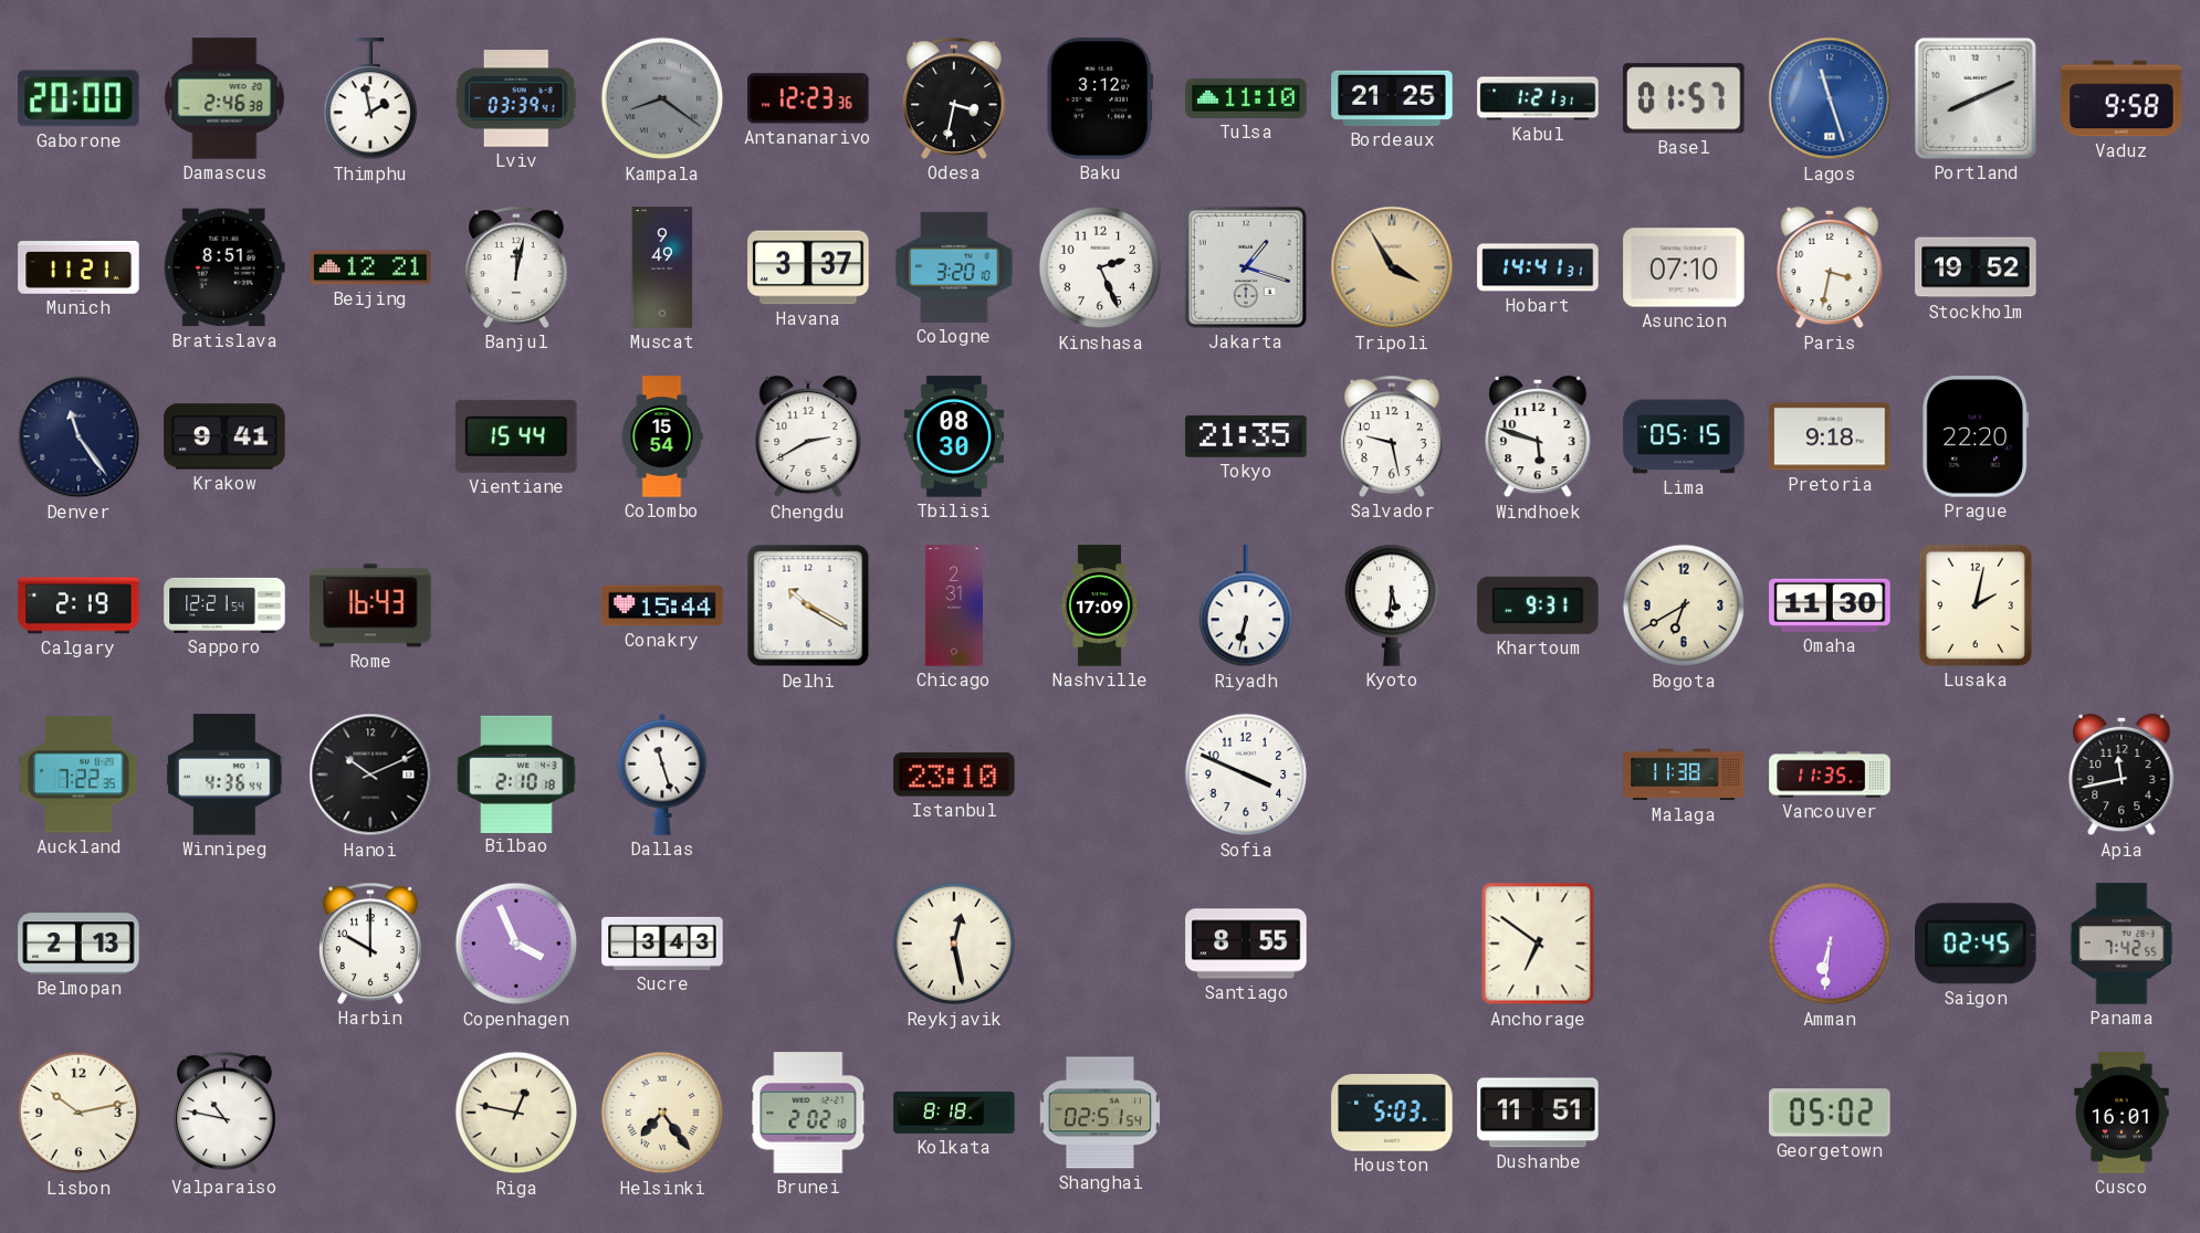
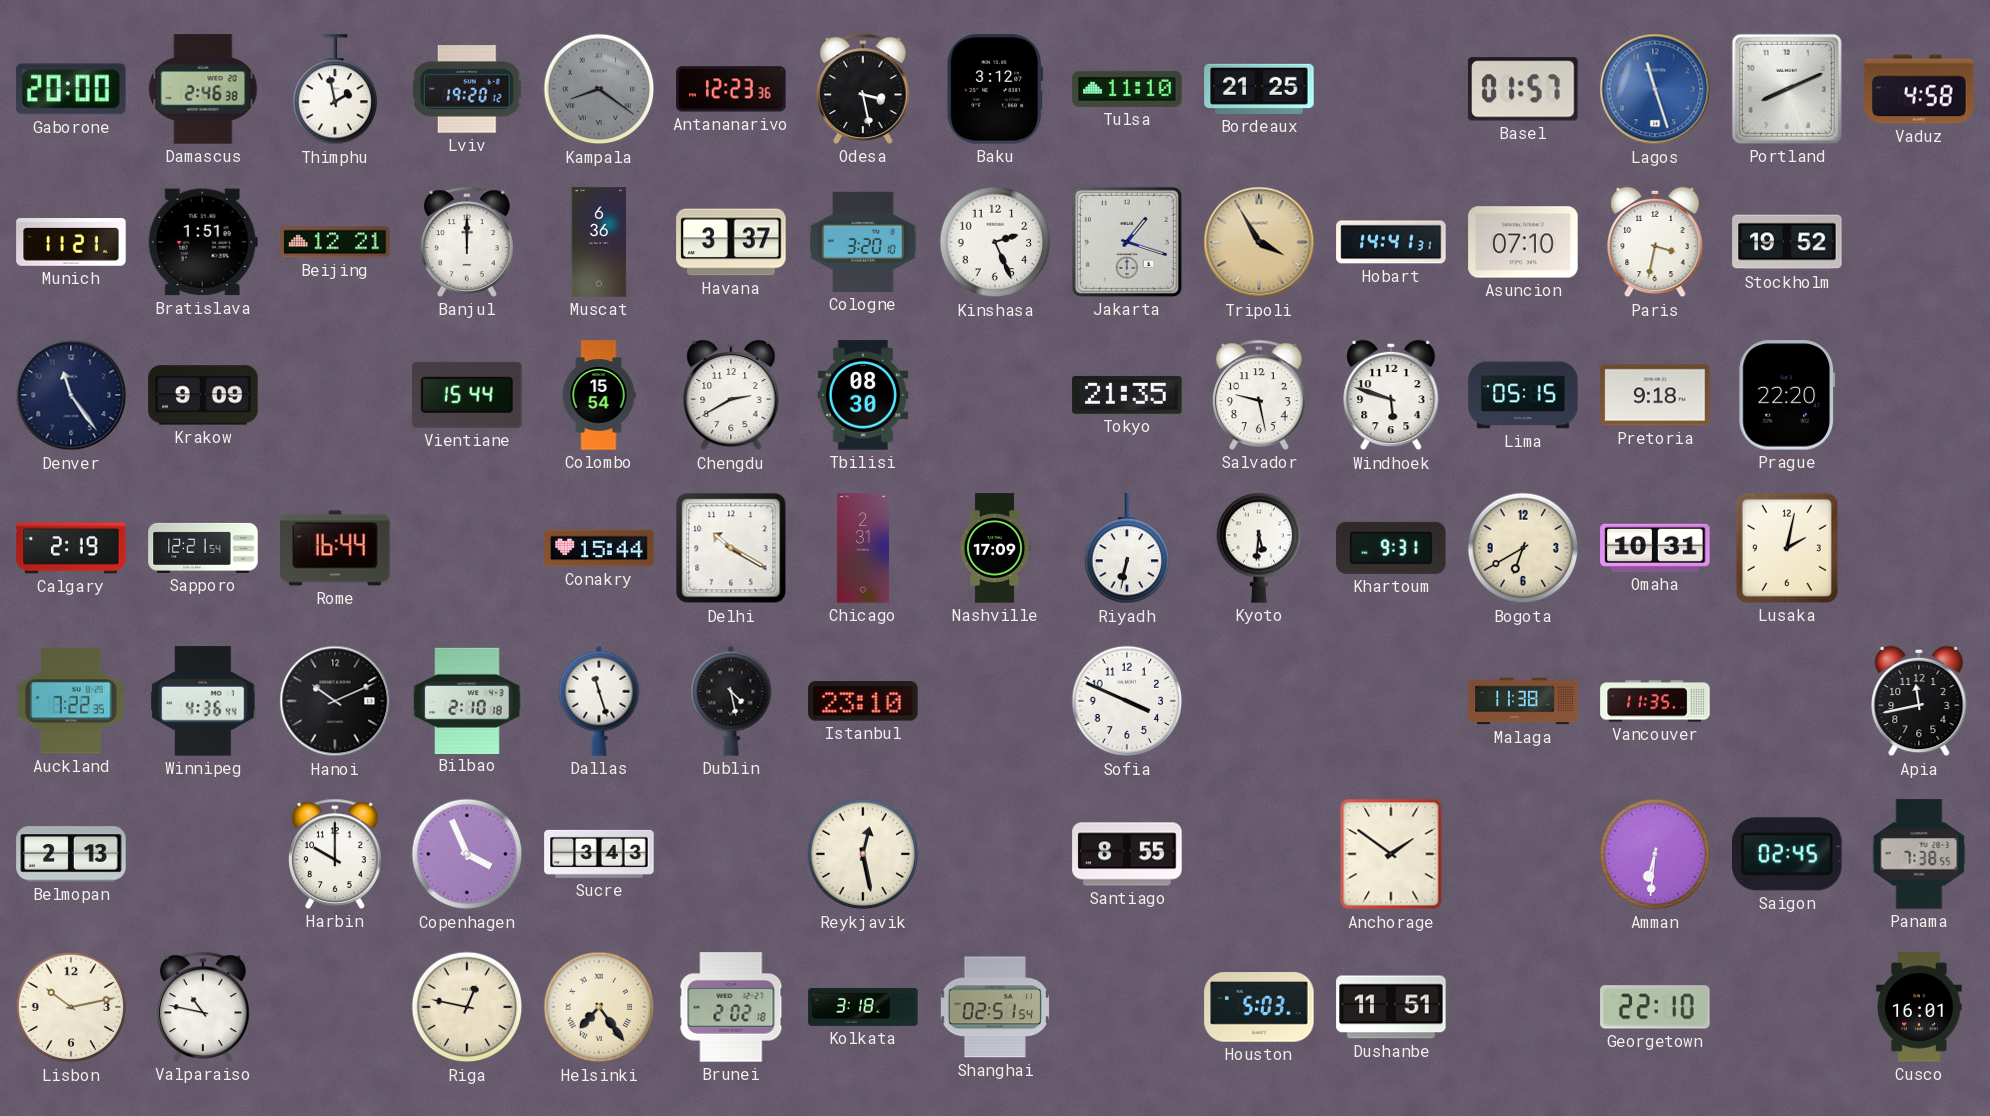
Lviv: 03:39 -> 19:20 (467, 89)
Odesa: 3:32 -> 3:28 (863, 89)
Kabul: 1:21 -> none (1538, 98)
Vaduz: 9:58 -> 4:58 (1919, 89)
Bratislava: 8:51 -> 1:51 (203, 242)
Banjul: 12:02 -> 12:00 (467, 242)
Muscat: 9:49 -> 6:36 (599, 242)
Krakow: 9:41 -> 9:09 (203, 395)
Rome: 16:43 -> 16:44 (335, 548)
Omaha: 11:30 -> 10:31 (1655, 548)
Dublin: none -> 4:28 (731, 701)
Anchorage: 6:51 -> 1:51 (1391, 854)
Panama: 7:42 -> 7:38 (1919, 854)
Kolkata: 8:18 -> 3:18 (863, 1007)
Georgetown: 05:02 -> 22:10 (1655, 1007)
